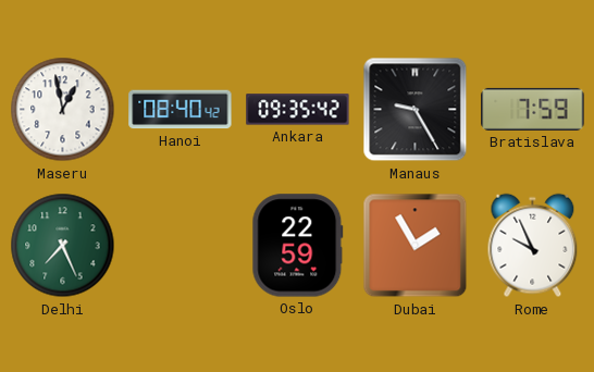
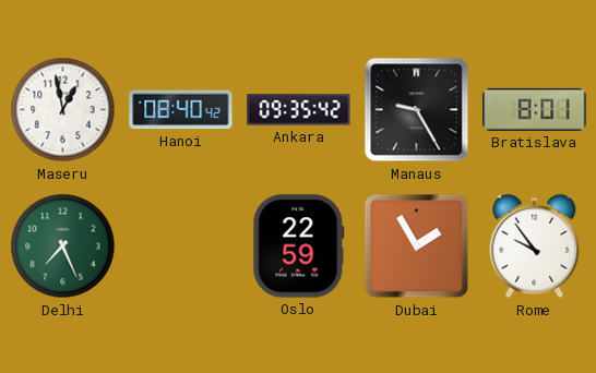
Bratislava: 7:59 -> 8:01 (535, 109)
Rome: 9:56 -> 9:54 (535, 246)
